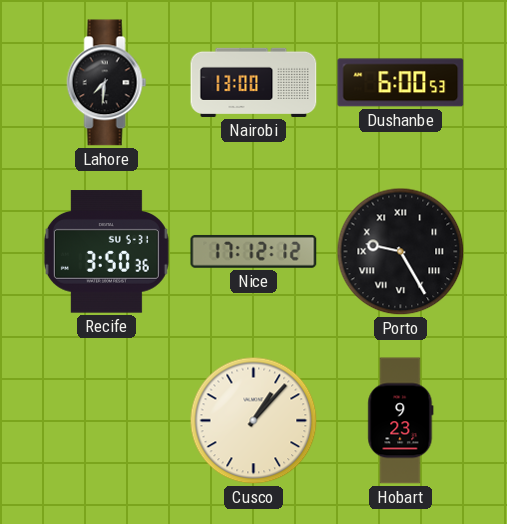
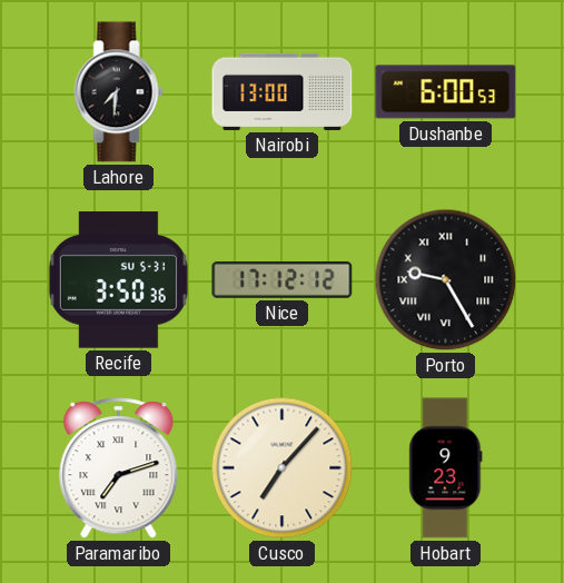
Paramaribo: none -> 7:12 (119, 468)
Cusco: 1:07 -> 7:07 (283, 468)
